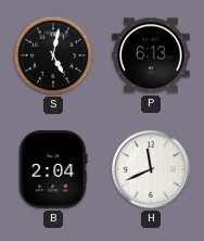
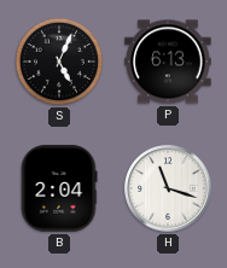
S: 5:02 -> 5:04 (59, 62)
H: 11:41 -> 11:18 (168, 188)
